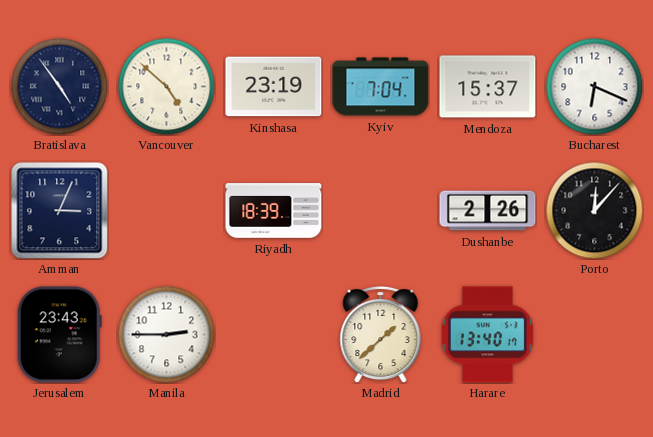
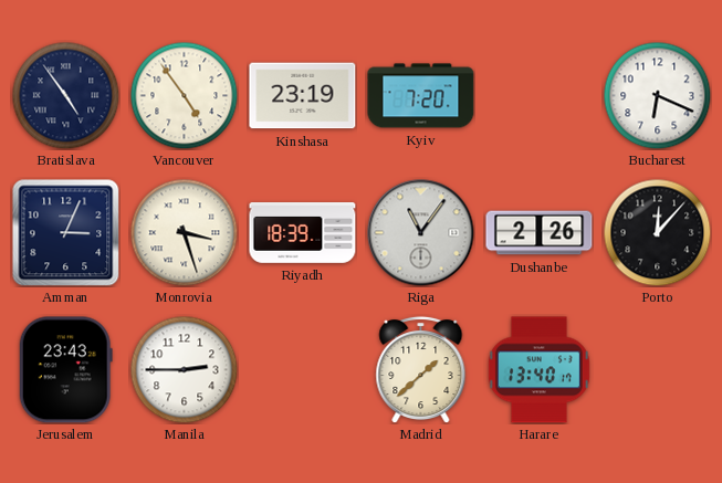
Vancouver: 4:52 -> 4:54 (184, 95)
Kyiv: 7:04 -> 7:20 (421, 96)
Mendoza: 15:37 -> none (488, 87)
Monrovia: none -> 3:27 (184, 232)
Riga: none -> 11:06 (421, 233)
